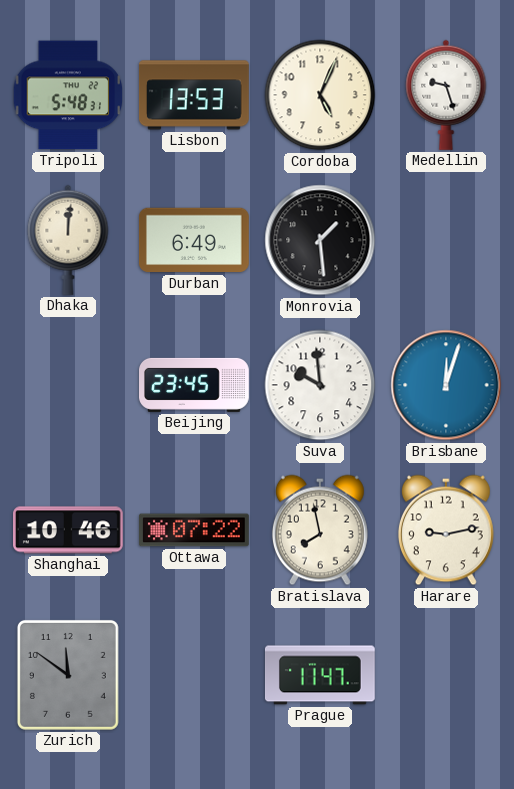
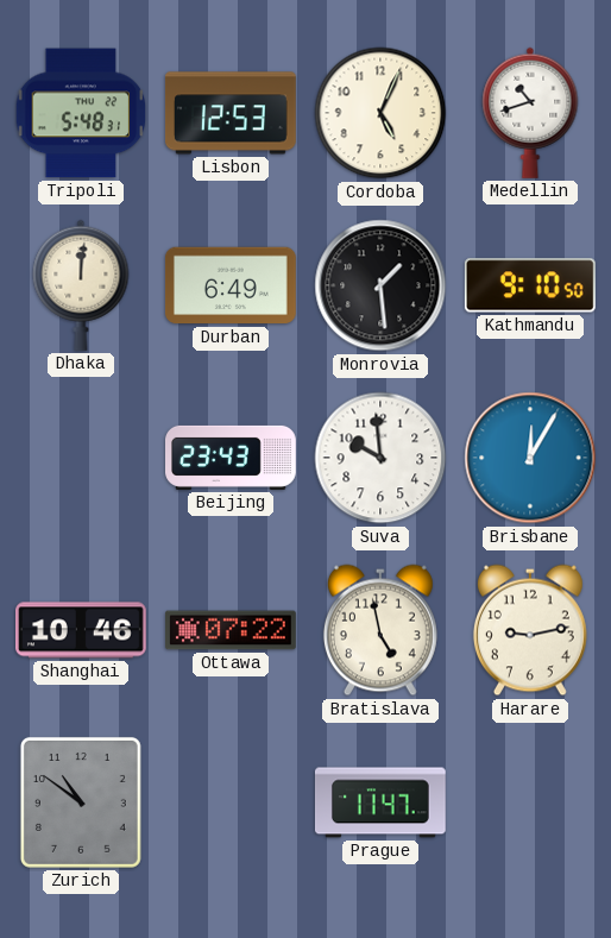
Lisbon: 13:53 -> 12:53 (231, 113)
Medellin: 9:27 -> 10:42 (530, 113)
Kathmandu: none -> 9:10 (530, 285)
Beijing: 23:45 -> 23:43 (232, 458)
Brisbane: 12:03 -> 12:05 (530, 458)
Bratislava: 7:58 -> 4:58 (380, 630)
Zurich: 11:51 -> 10:51 (81, 802)
